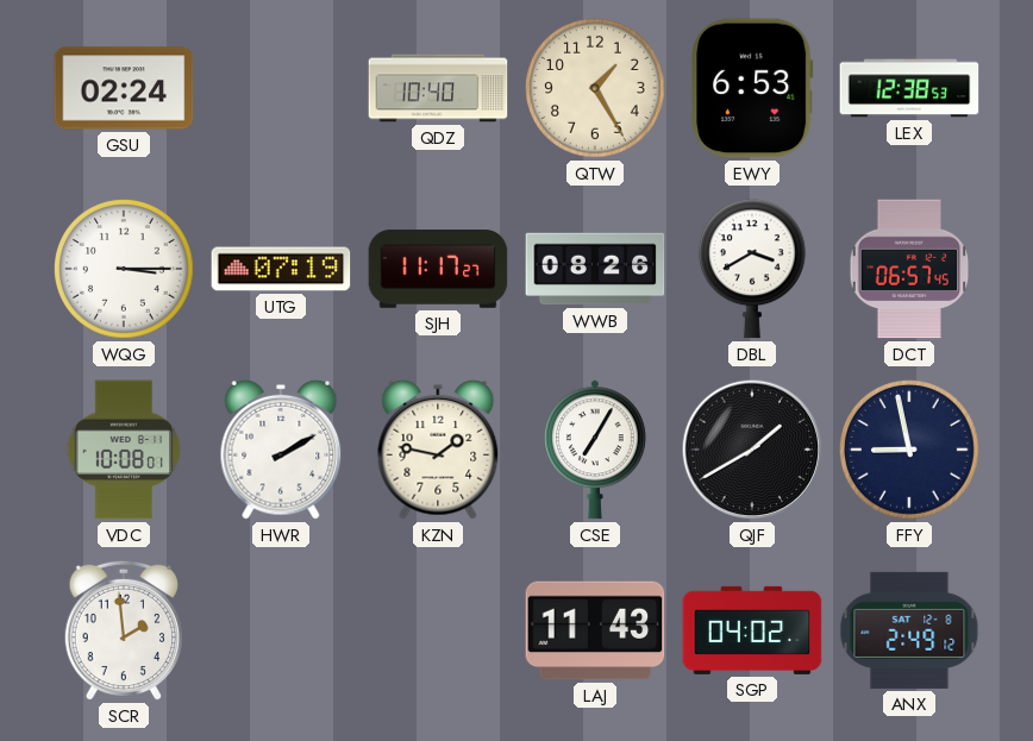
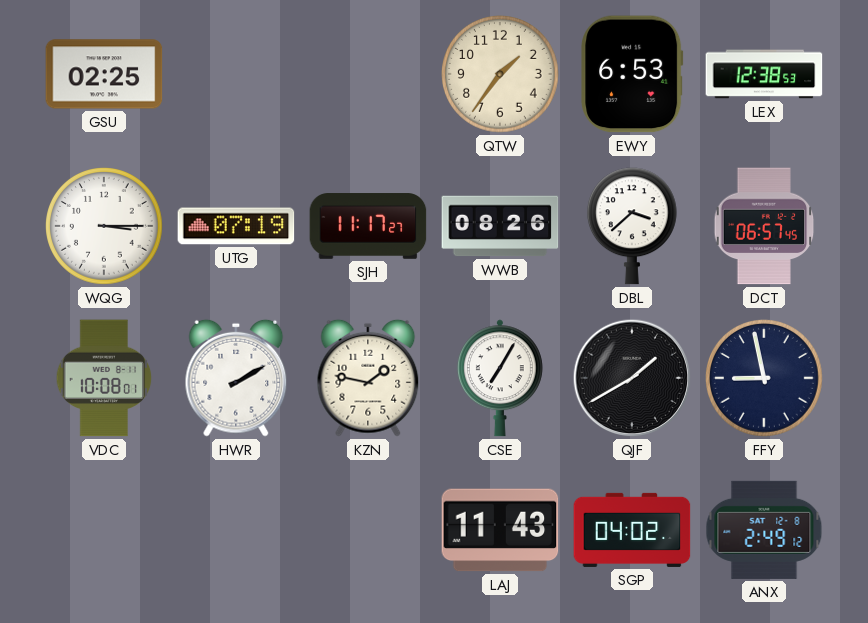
GSU: 02:24 -> 02:25 (104, 74)
QDZ: 10:40 -> none (438, 88)
QTW: 1:25 -> 1:36 (501, 75)
DBL: 3:40 -> 3:38 (632, 226)
SCR: 1:59 -> none (124, 630)
